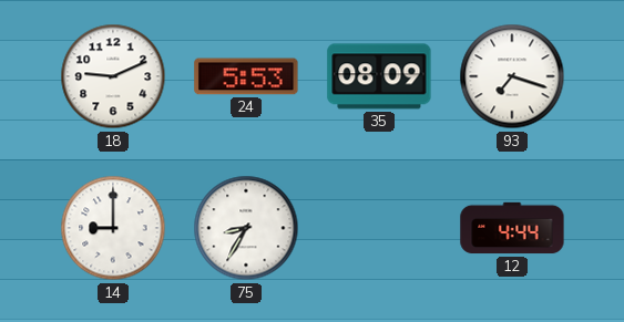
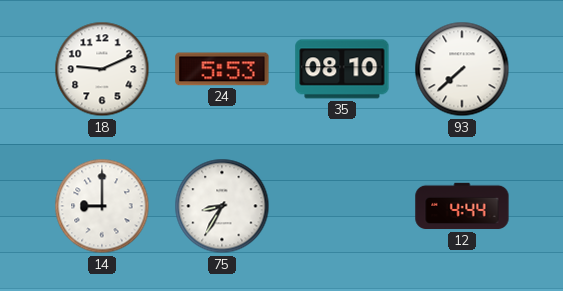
35: 08:09 -> 08:10 (342, 69)
93: 7:18 -> 7:38 (462, 69)
